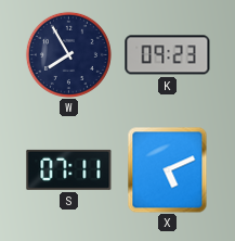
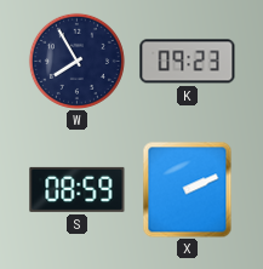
S: 07:11 -> 08:59 (78, 189)
X: 5:11 -> 2:11 (188, 189)
